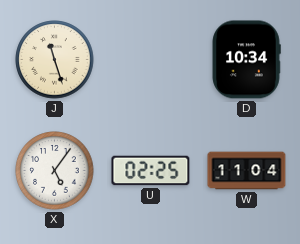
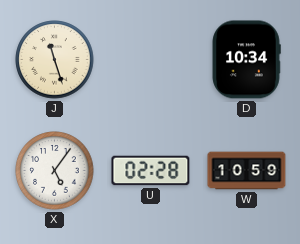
U: 02:25 -> 02:28 (151, 171)
W: 11:04 -> 10:59 (247, 171)
